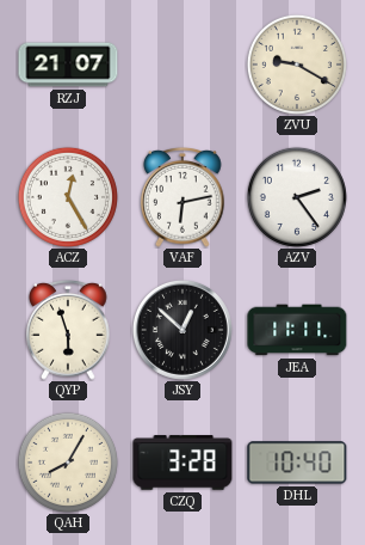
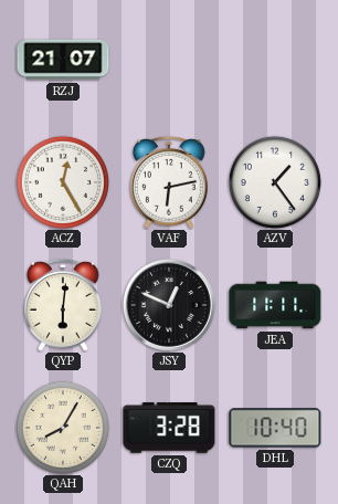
ZVU: 9:20 -> none (297, 65)
AZV: 2:24 -> 1:24 (275, 182)
QYP: 5:57 -> 6:01 (63, 306)
JSY: 12:52 -> 12:49 (169, 305)
